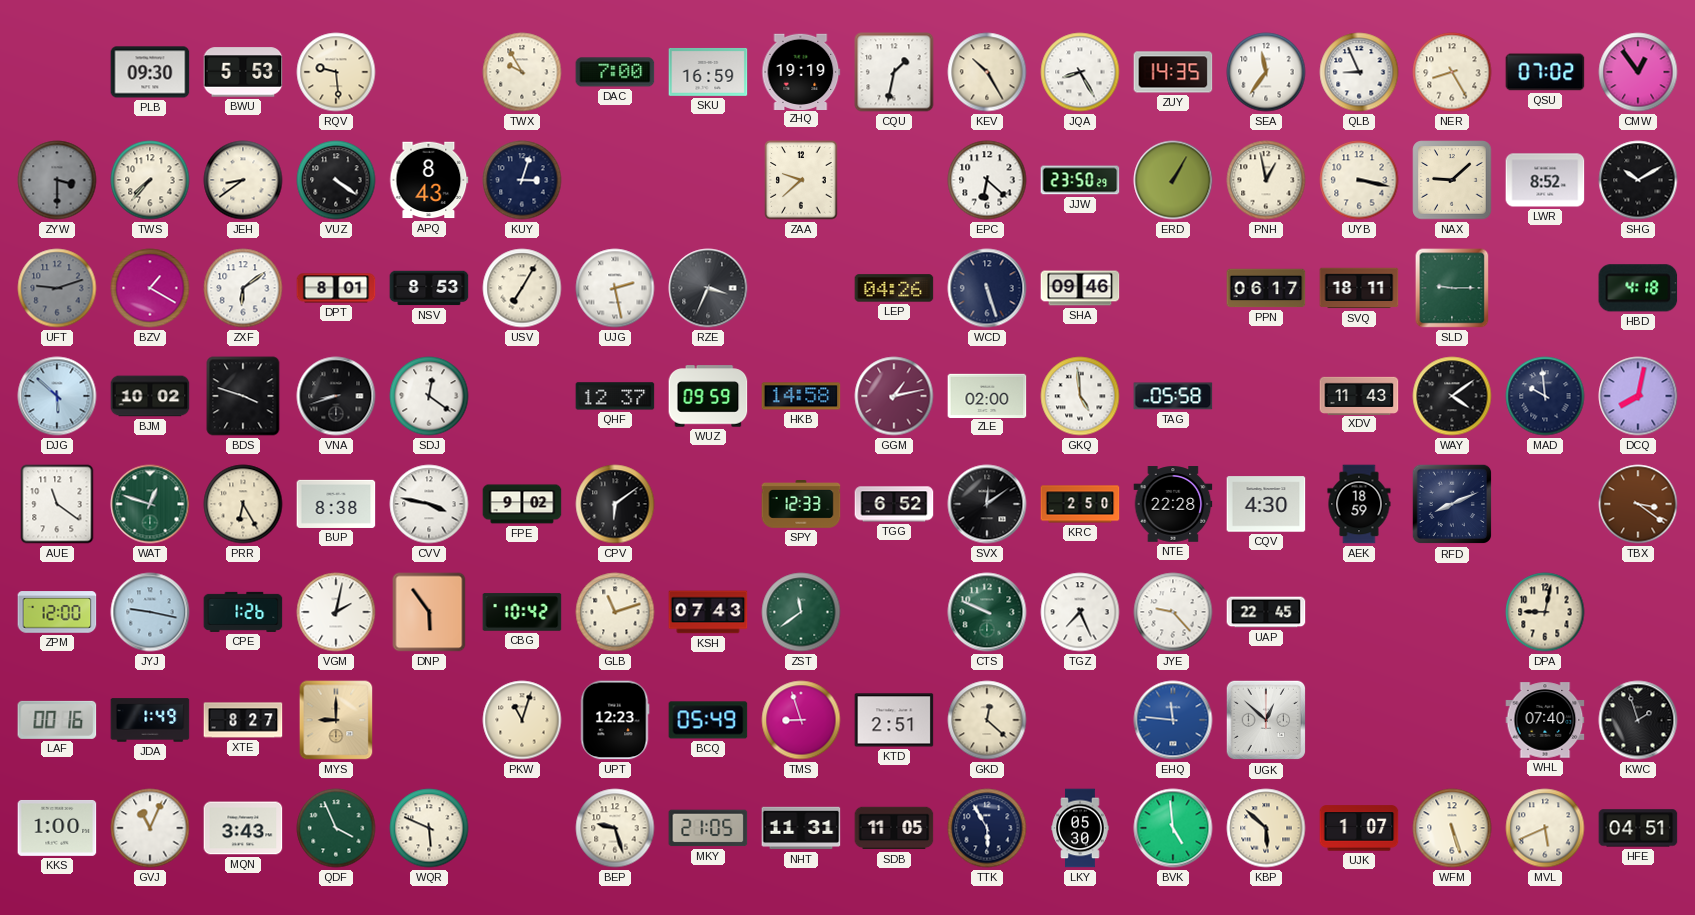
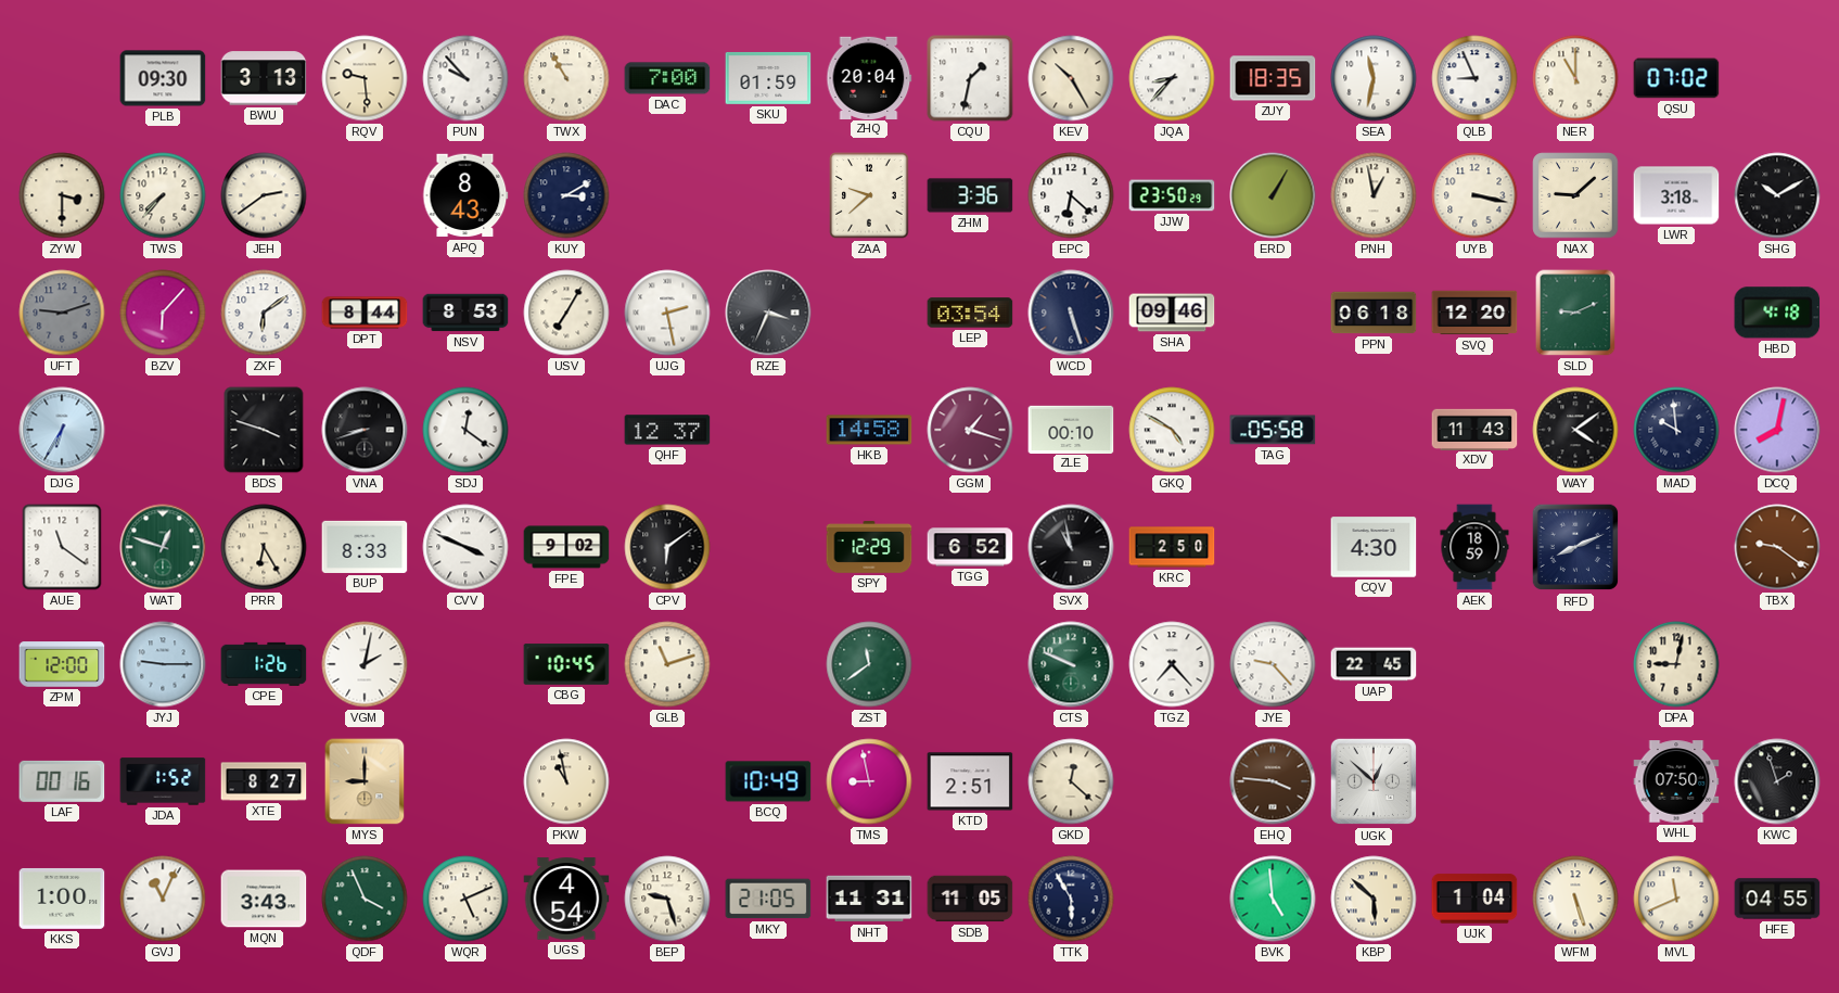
BWU: 5:53 -> 3:13 (264, 78)
PUN: none -> 9:53 (465, 78)
TWX: 9:55 -> 10:55 (566, 78)
SKU: 16:59 -> 01:59 (768, 78)
ZHQ: 19:19 -> 20:04 (869, 77)
JQA: 8:25 -> 8:37 (1172, 78)
ZUY: 14:35 -> 18:35 (1273, 78)
SEA: 11:36 -> 11:32 (1374, 78)
NER: 8:25 -> 11:00 (1575, 78)
CMW: 12:54 -> none (1638, 72)
ZYW dial: grey -> cream (62, 195)
JEH: 8:39 -> 2:39 (264, 195)
VUZ: 4:21 -> none (336, 180)
KUY: 3:03 -> 3:10 (566, 195)
ZHM: none -> 3:36 (970, 195)
LWR: 8:52 -> 3:18 (1676, 195)
BZV: 1:20 -> 6:07 (163, 313)
DPT: 8:01 -> 8:44 (365, 313)
LEP: 04:26 -> 03:54 (970, 313)
PPN: 06:17 -> 06:18 (1374, 313)
SVQ: 18:11 -> 12:20 (1474, 313)
SLD: 9:15 -> 9:11 (1575, 313)
DJG: 5:52 -> 6:35 (62, 430)
BJM: 10:02 -> none (150, 396)
WUZ: 09:59 -> none (708, 396)
GGM: 1:13 -> 1:18 (970, 430)
ZLE: 02:00 -> 00:10 (1071, 429)
GKQ: 4:59 -> 4:50 (1172, 430)
BUP: 8:38 -> 8:33 (365, 547)
CVV: 3:47 -> 3:49 (465, 547)
SPY: 12:33 -> 12:29 (869, 547)
SVX: 12:09 -> 10:58 (1071, 547)
NTE: 22:28 -> none (1173, 504)
TBX: 3:21 -> 9:21 (1777, 547)
JYJ: 9:17 -> 9:15 (163, 664)
DNP: 5:54 -> none (429, 612)
CBG: 10:42 -> 10:45 (566, 664)
KSH: 07:43 -> none (708, 612)
TGZ: 7:26 -> 7:23 (1172, 664)
JDA: 1:49 -> 1:52 (163, 781)
PKW: 11:03 -> 10:58 (566, 781)
UPT: 12:23 -> none (615, 720)
BCQ: 05:49 -> 10:49 (768, 781)
TMS: 8:57 -> 8:58 (869, 781)
EHQ: 11:46 -> 3:46 (1273, 781)
EHQ dial: blue -> brown (1273, 781)
WHL: 07:40 -> 07:50 (1676, 781)
WQR: 5:49 -> 5:11 (465, 899)
UGS: none -> 4:54 (566, 899)
LKY: 05:30 -> none (1080, 828)
UJK: 1:07 -> 1:04 (1474, 899)
MVL: 5:41 -> 11:41 (1676, 899)
HFE: 04:51 -> 04:55 (1777, 899)
